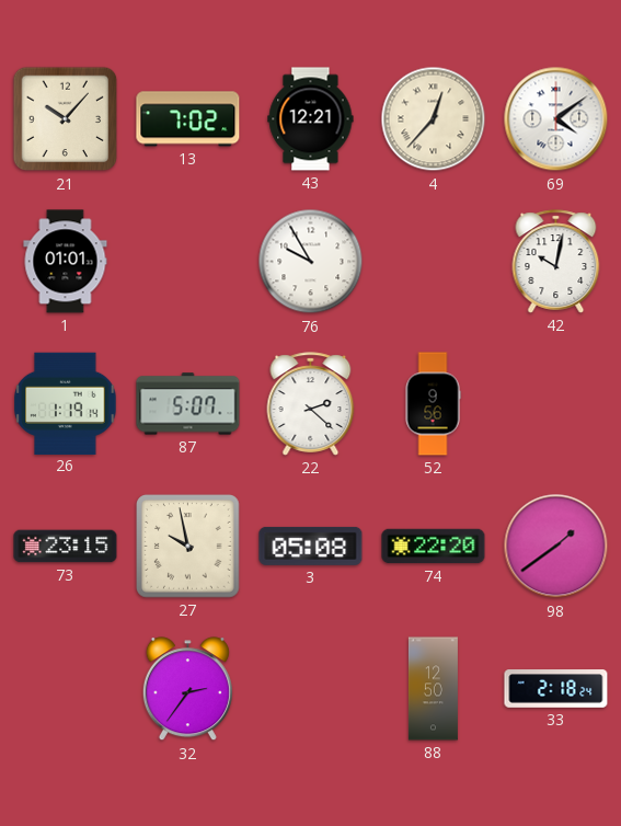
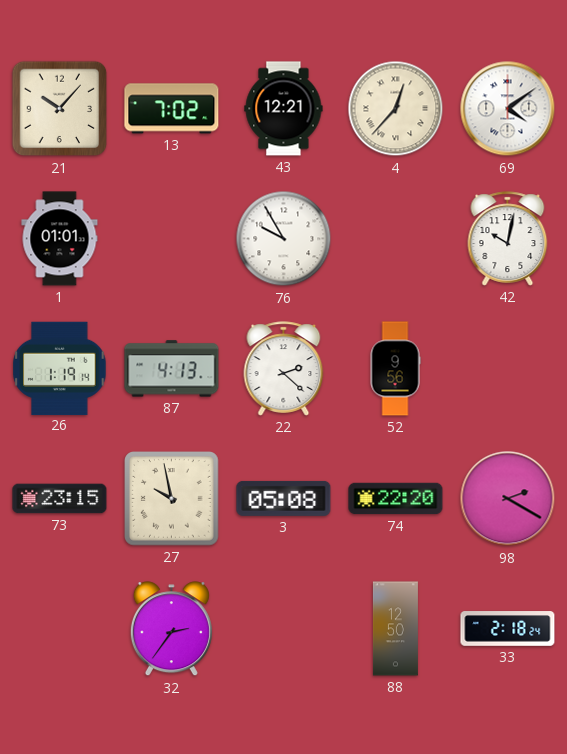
87: 5:07 -> 4:13 (172, 369)
98: 1:39 -> 2:20 (508, 499)
